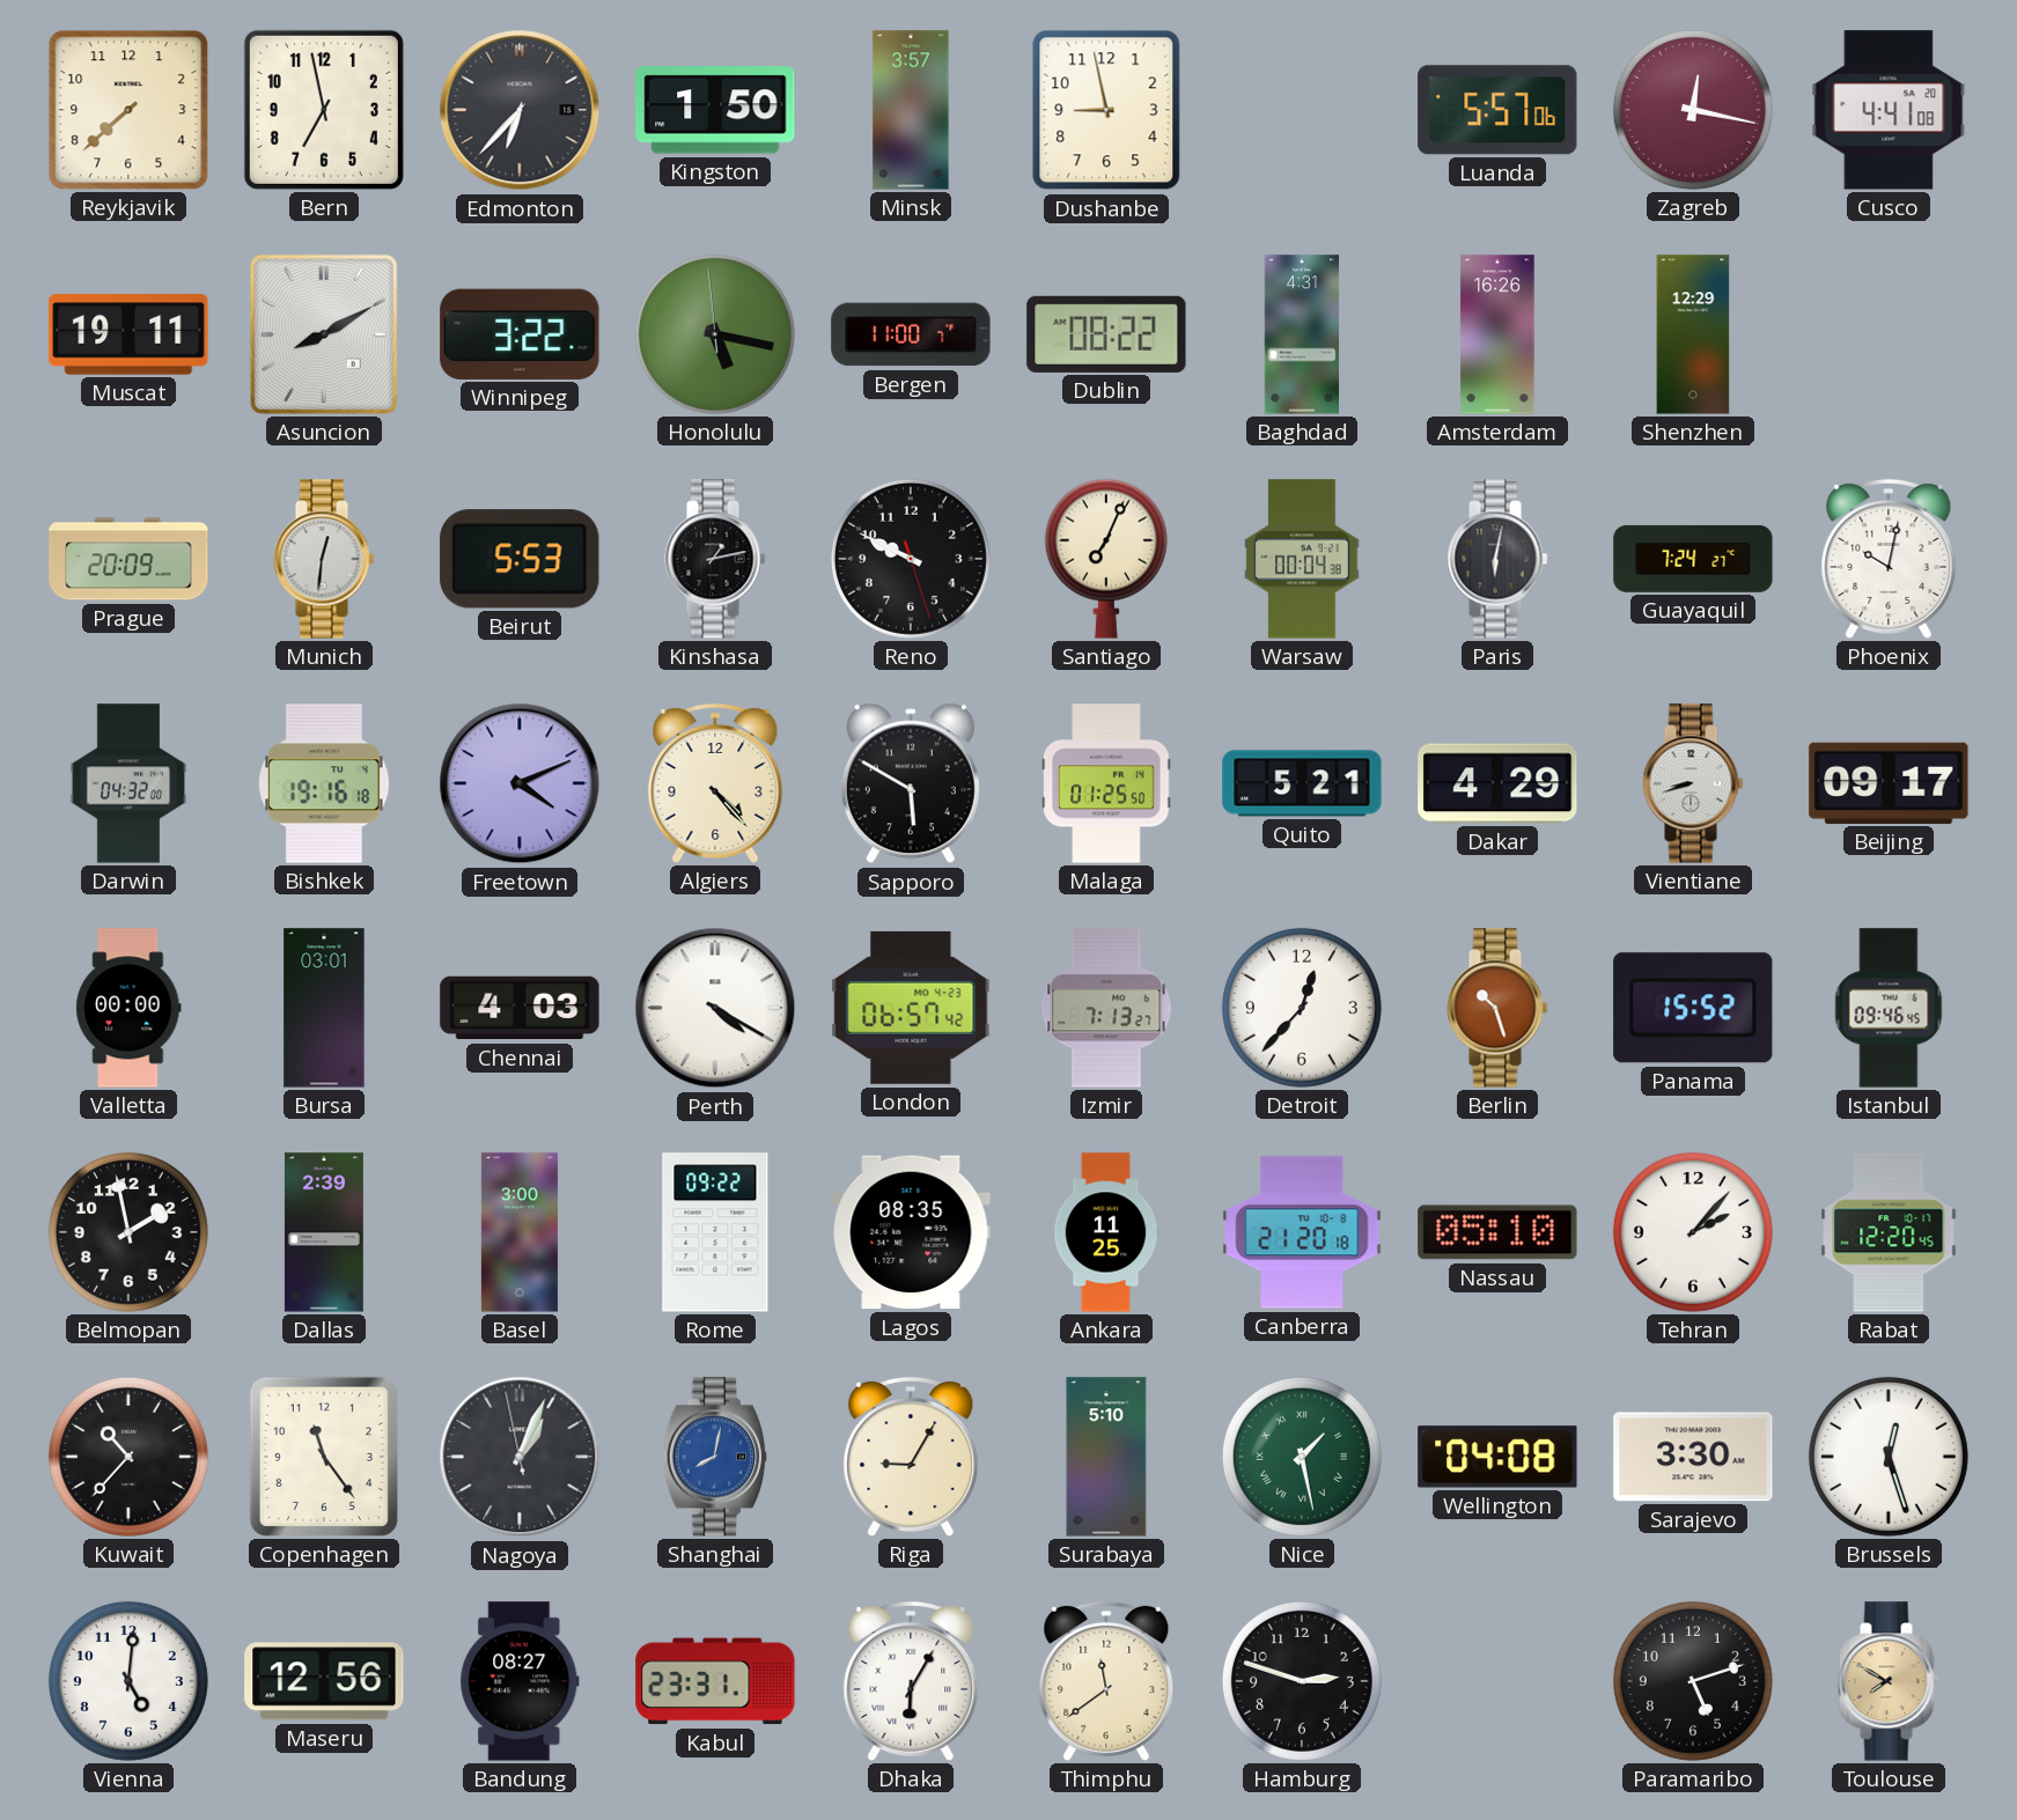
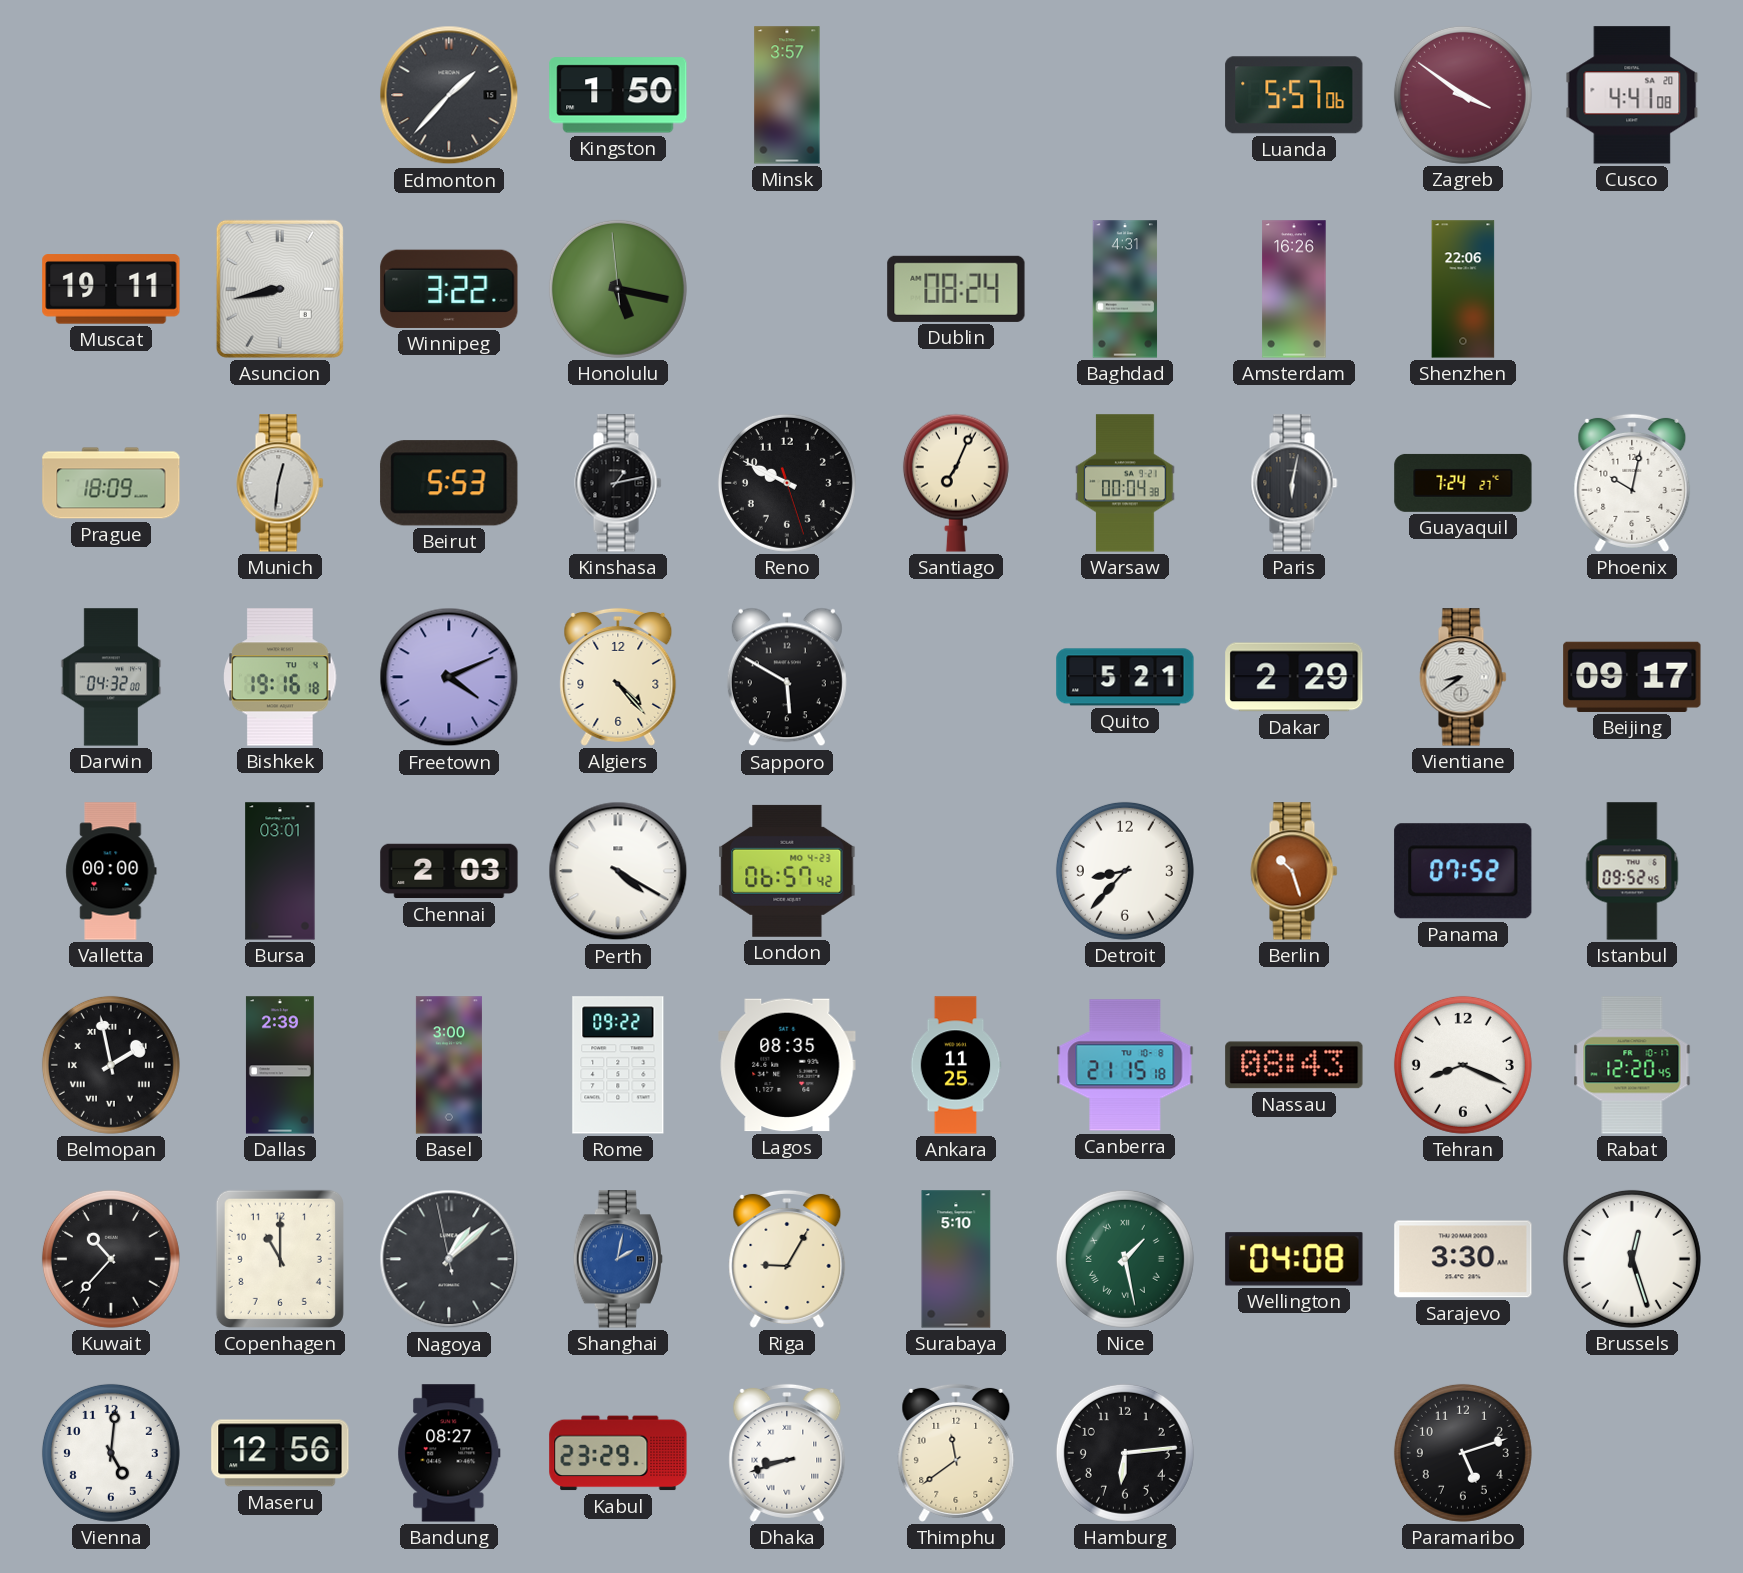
Reykjavik: 7:38 -> none (128, 110)
Bern: 6:58 -> none (324, 110)
Edmonton: 6:37 -> 1:37 (449, 95)
Dushanbe: 8:58 -> none (1106, 110)
Zagreb: 12:17 -> 3:51 (1463, 95)
Asuncion: 8:10 -> 8:43 (280, 289)
Bergen: 11:00 -> none (911, 334)
Dublin: 08:22 -> 08:24 (956, 289)
Shenzhen: 12:29 -> 22:06 (1463, 289)
Prague: 20:09 -> 18:09 (111, 483)
Malaga: 01:25 -> none (1106, 783)
Dakar: 4:29 -> 2:29 (1294, 677)
Vientiane: 8:42 -> 8:39 (1463, 677)
Chennai: 4:03 -> 2:03 (449, 871)
Izmir: 7:13 -> none (1106, 1008)
Detroit: 12:37 -> 8:37 (1125, 871)
Panama: 15:52 -> 07:52 (1463, 871)
Istanbul: 09:46 -> 09:52 (1632, 871)
Belmopan numerals: Arabic -> Roman (111, 1065)
Canberra: 21:20 -> 21:15 (1125, 1065)
Nassau: 05:10 -> 08:43 (1294, 1065)
Tehran: 2:07 -> 8:19 (1463, 1065)
Copenhagen: 11:24 -> 11:00 (280, 1259)
Nagoya: 1:03 -> 1:07 (449, 1259)
Shanghai: 8:02 -> 2:02 (618, 1259)
Kabul: 23:31 -> 23:29 (618, 1453)
Dhaka: 6:05 -> 8:42 (787, 1453)
Hamburg: 2:48 -> 6:14 (1125, 1453)
Toulouse: 7:50 -> none (1889, 1681)
